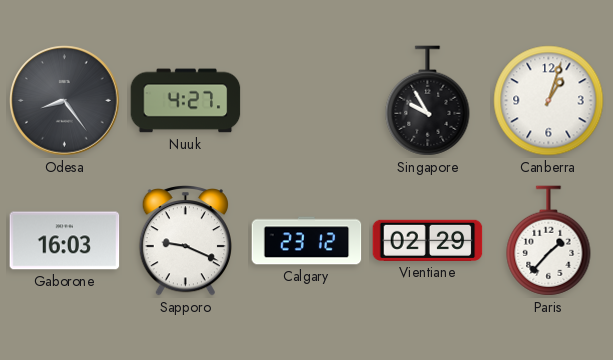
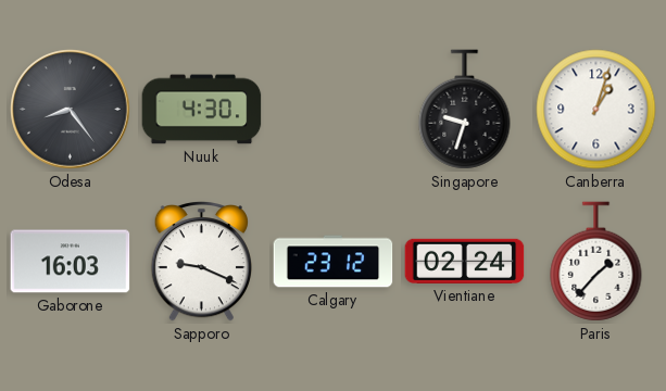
Nuuk: 4:27 -> 4:30 (202, 110)
Singapore: 9:55 -> 9:33 (465, 110)
Vientiane: 02:29 -> 02:24 (465, 261)
